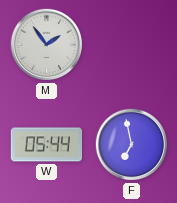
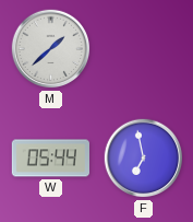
M: 1:54 -> 1:38 (51, 49)
